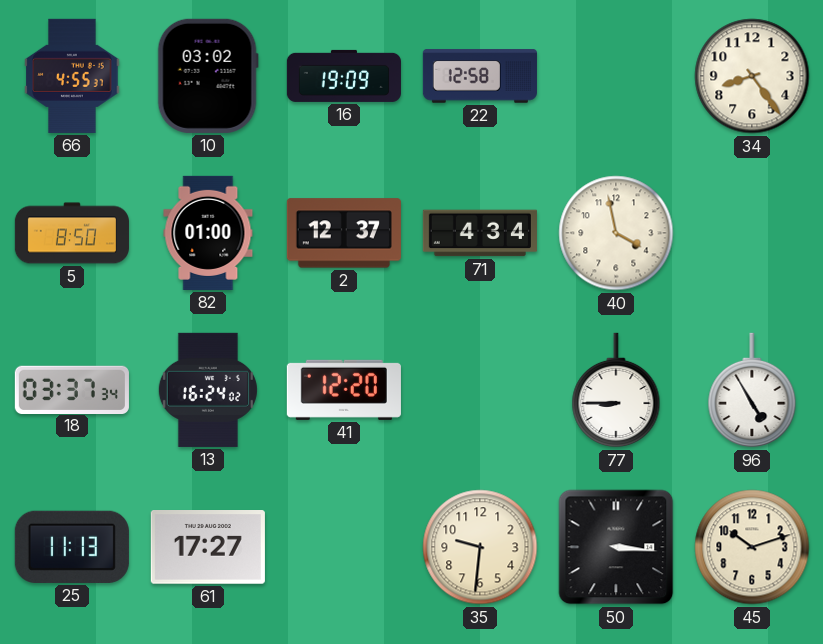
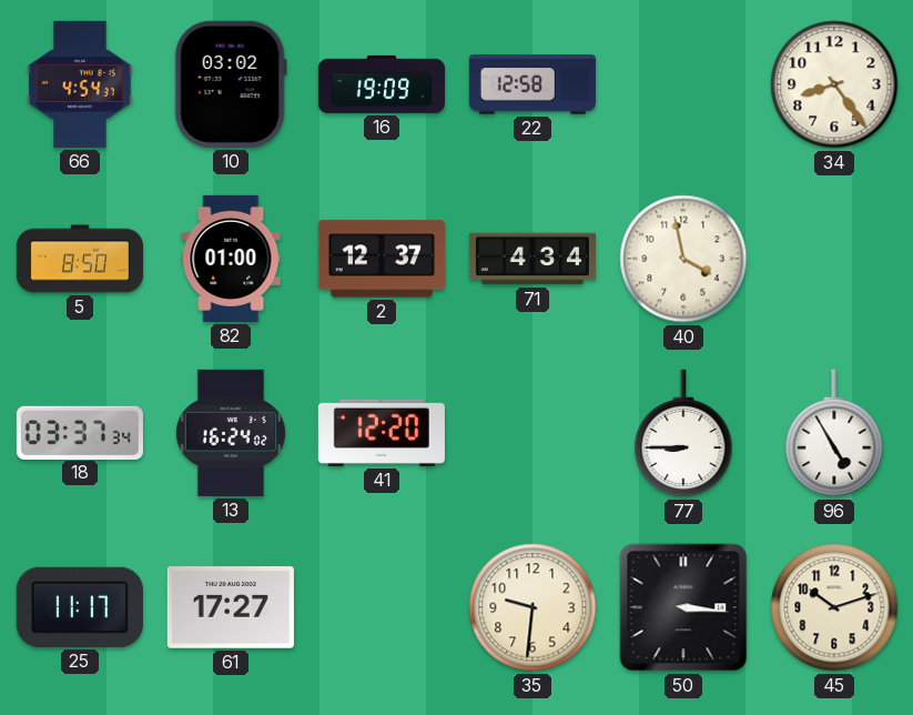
66: 4:55 -> 4:54 (80, 84)
25: 11:13 -> 11:17 (80, 607)
